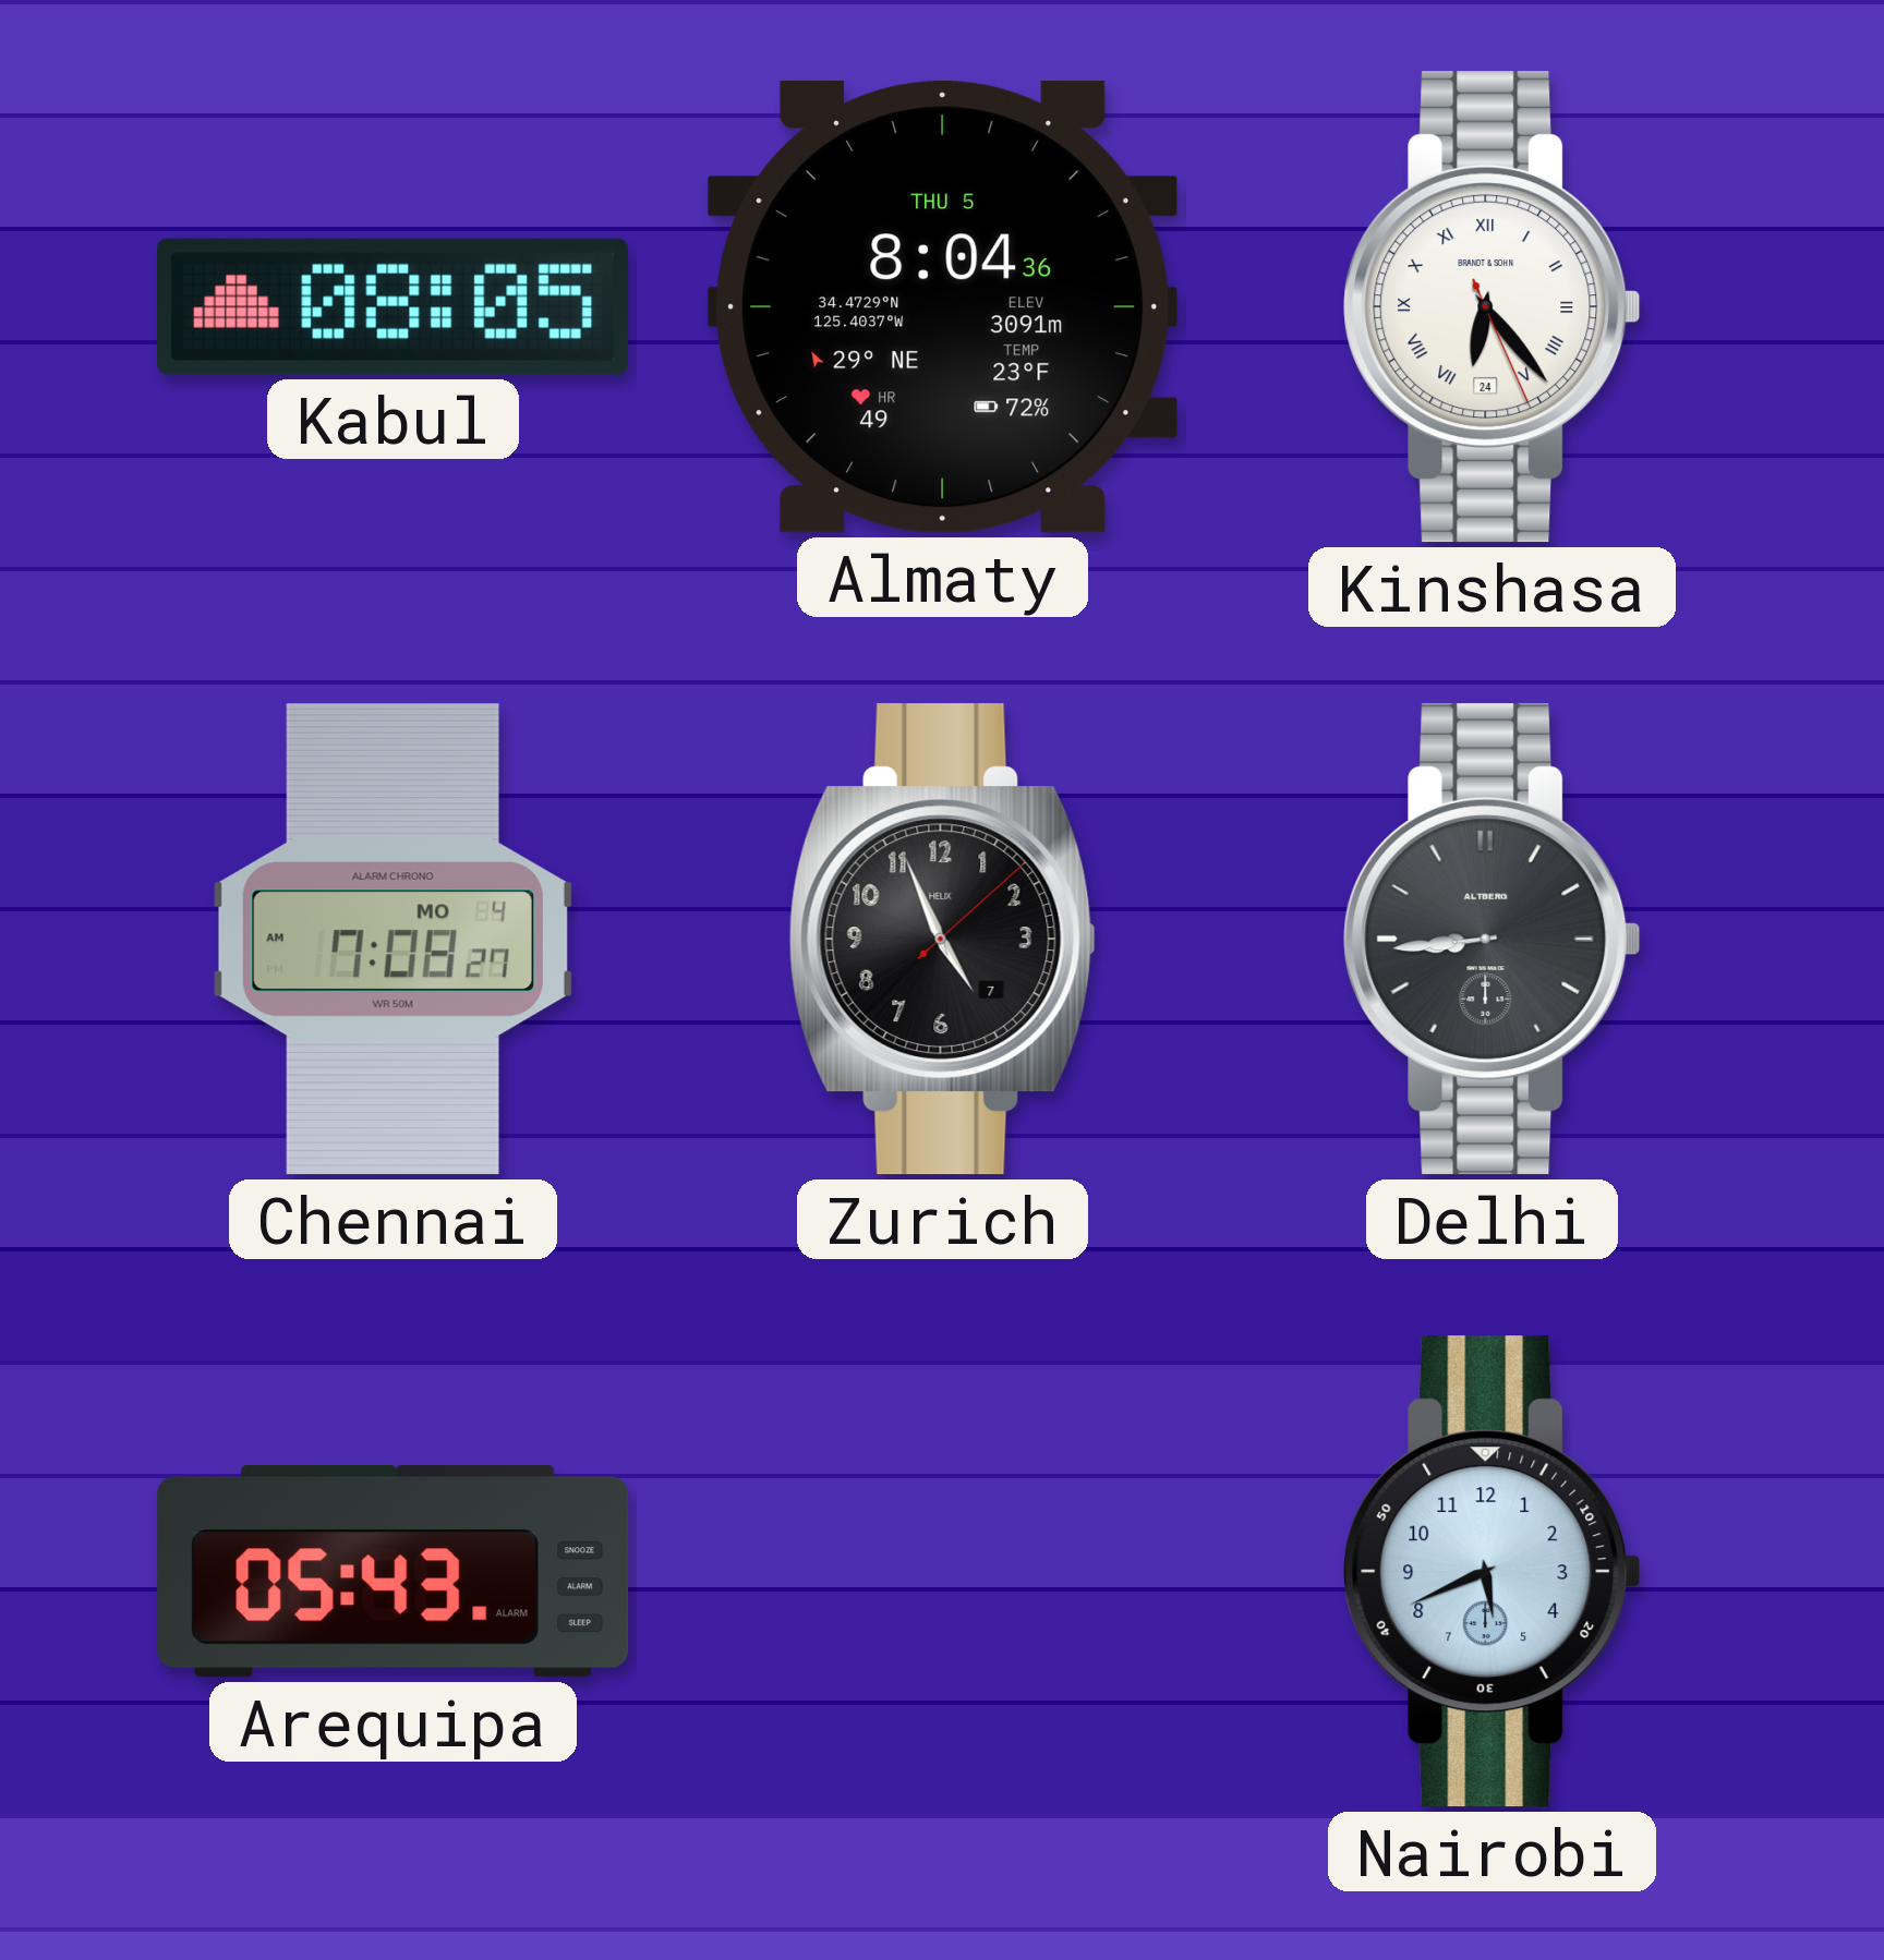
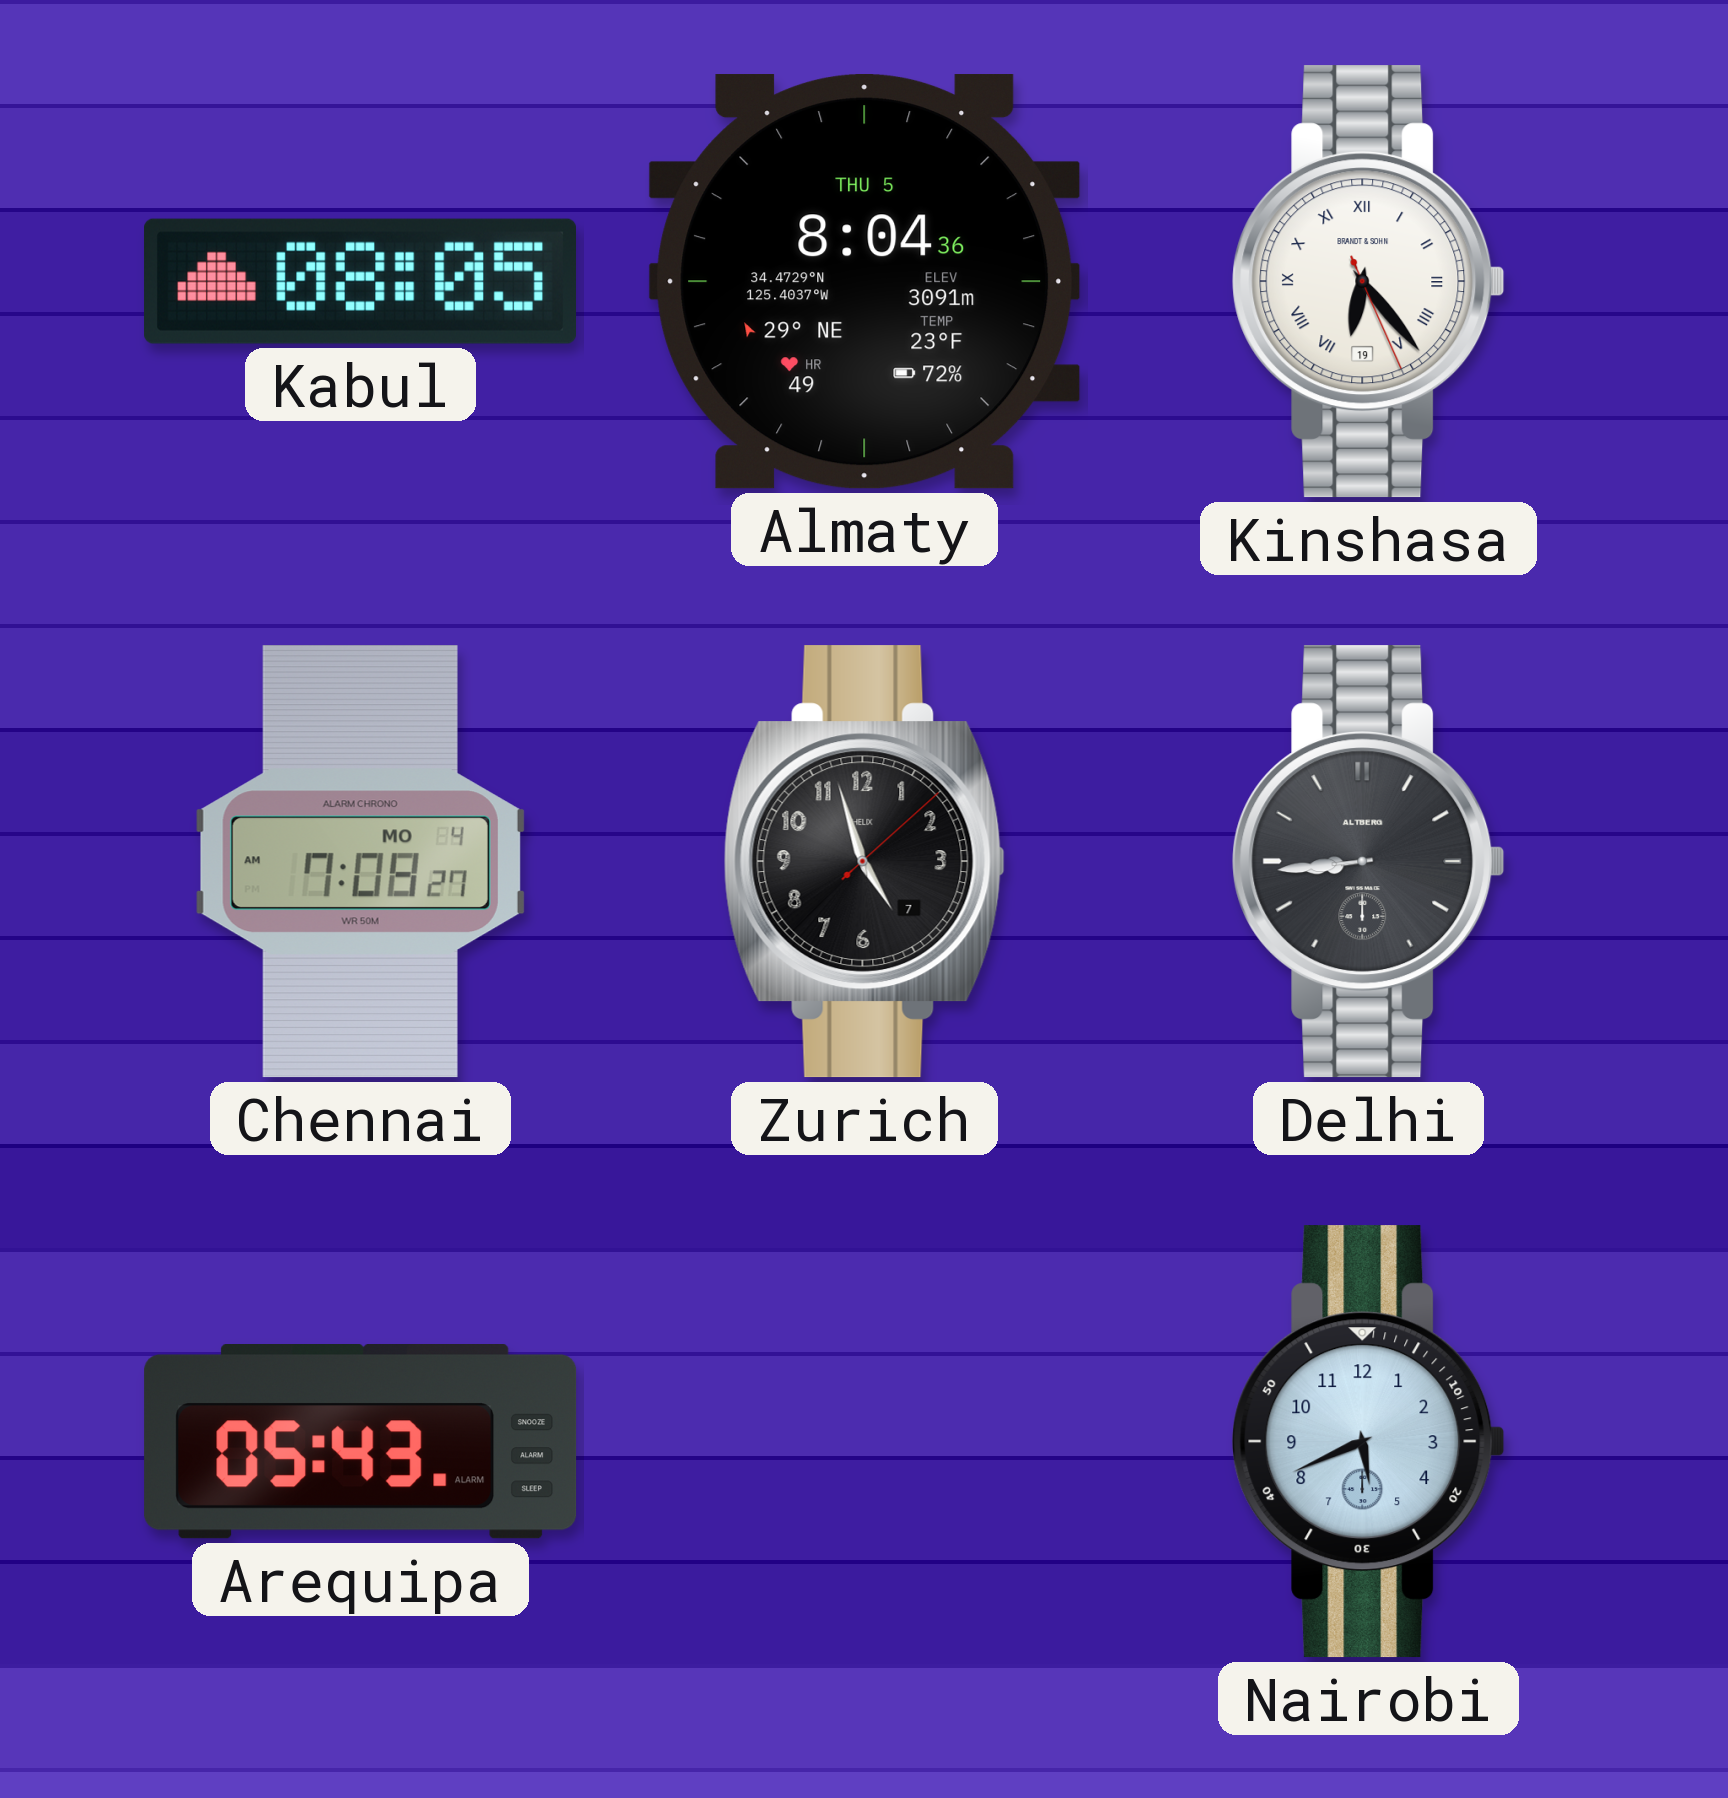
Kinshasa date: 24 -> 19 (1369, 282)
Zurich: 4:56 -> 4:57 (864, 862)
